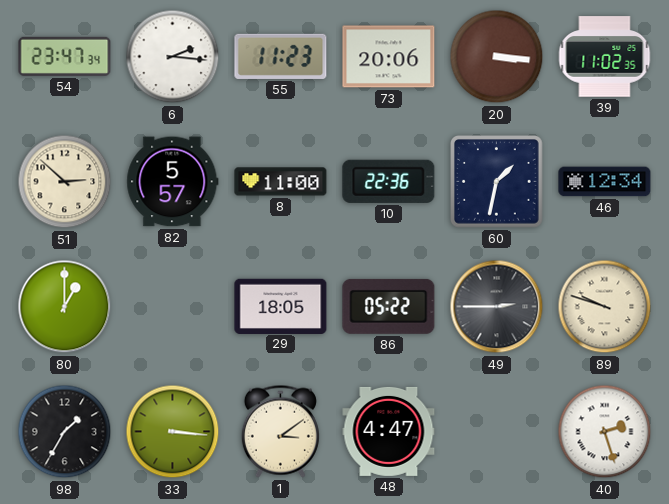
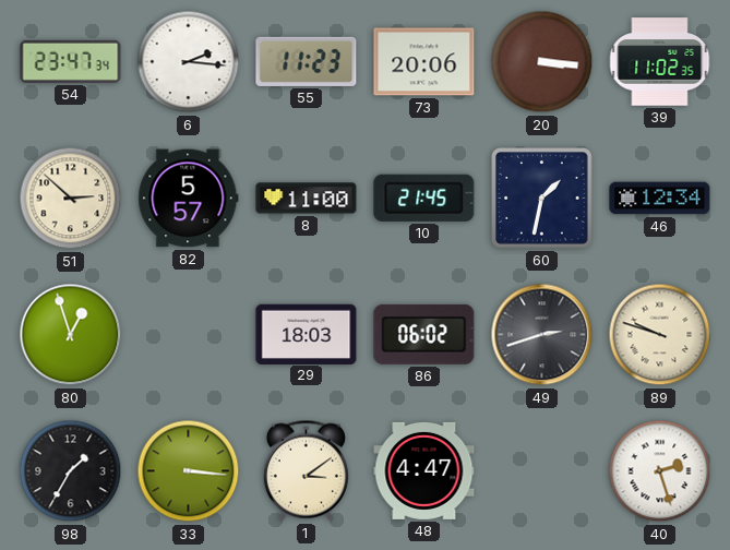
10: 22:36 -> 21:45 (424, 198)
80: 1:00 -> 12:57 (71, 335)
29: 18:05 -> 18:03 (307, 334)
86: 05:22 -> 06:02 (424, 334)
49: 2:45 -> 2:42 (542, 335)
